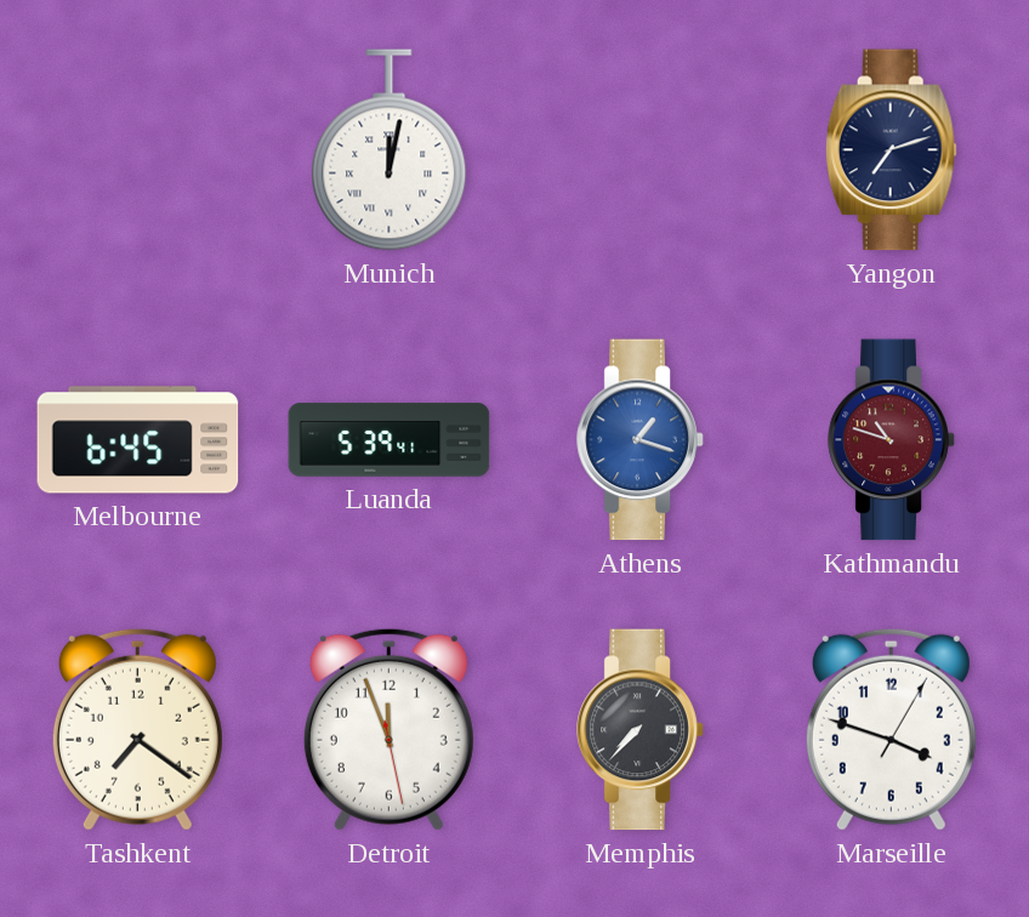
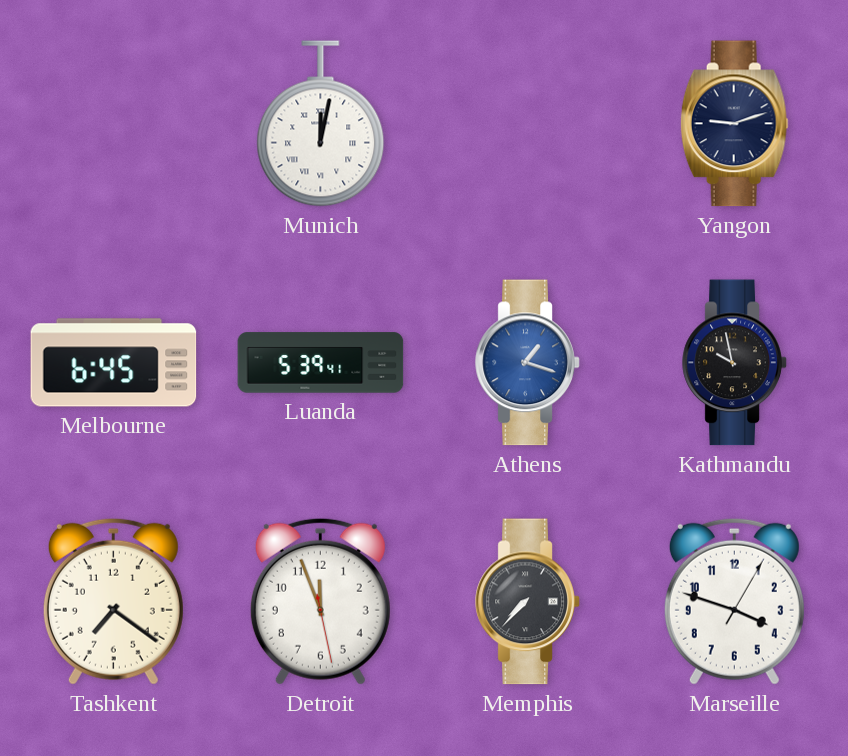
Yangon: 7:12 -> 9:12 (734, 124)
Kathmandu: 10:48 -> 9:58 (735, 363)
Kathmandu dial: burgundy -> black (735, 363)
